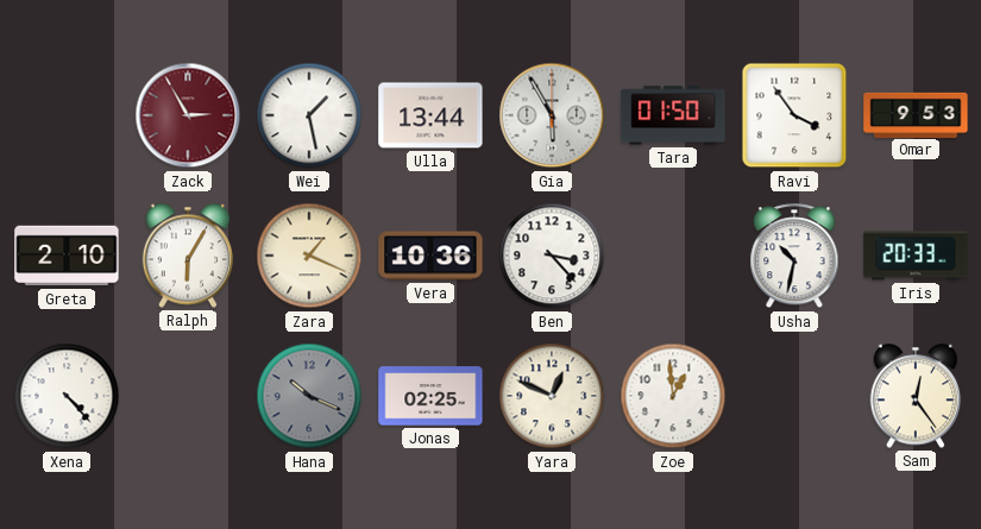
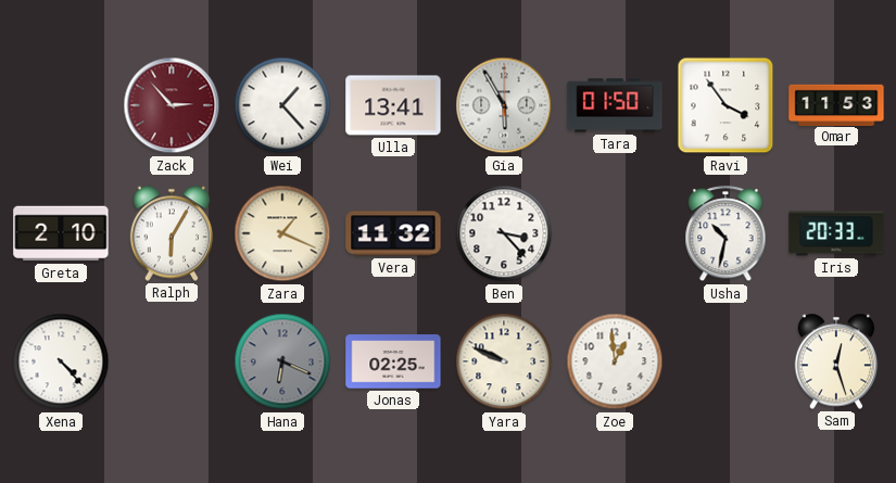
Zack: 2:55 -> 2:53 (172, 105)
Wei: 1:28 -> 1:23 (282, 105)
Ulla: 13:44 -> 13:41 (393, 105)
Omar: 9:53 -> 11:53 (836, 104)
Vera: 10:36 -> 11:32 (393, 233)
Hana: 10:19 -> 6:19 (282, 361)
Yara: 12:49 -> 9:49 (504, 361)
Sam: 12:24 -> 12:27 (836, 361)
